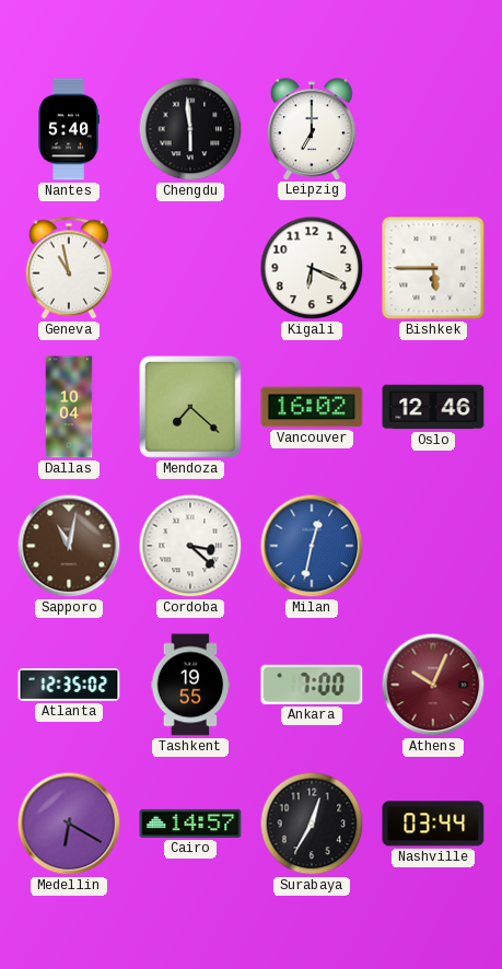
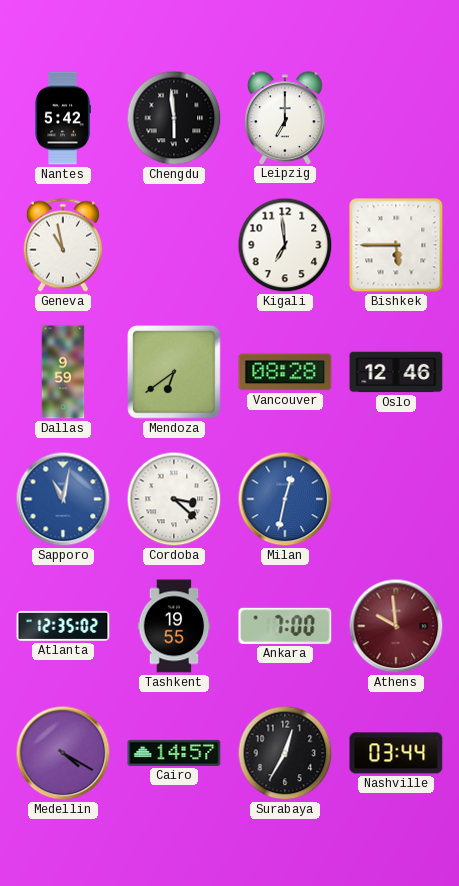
Nantes: 5:40 -> 5:42 (63, 118)
Kigali: 6:19 -> 6:59 (285, 245)
Dallas: 10:04 -> 9:59 (63, 372)
Mendoza: 7:22 -> 6:39 (175, 373)
Vancouver: 16:02 -> 08:28 (285, 372)
Sapporo dial: brown -> blue (63, 499)
Athens: 10:04 -> 9:59 (396, 626)
Medellin: 6:20 -> 4:20 (63, 753)
